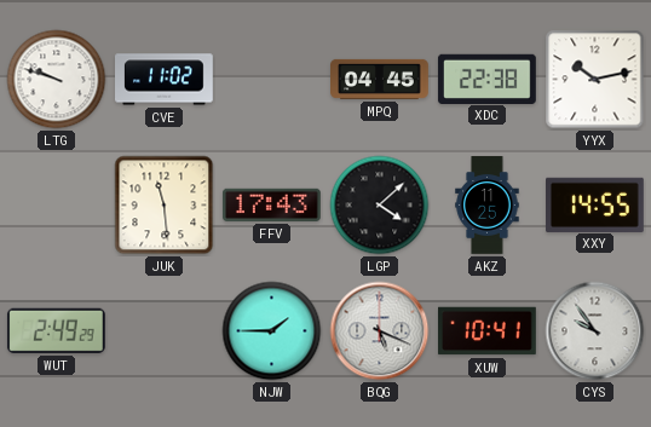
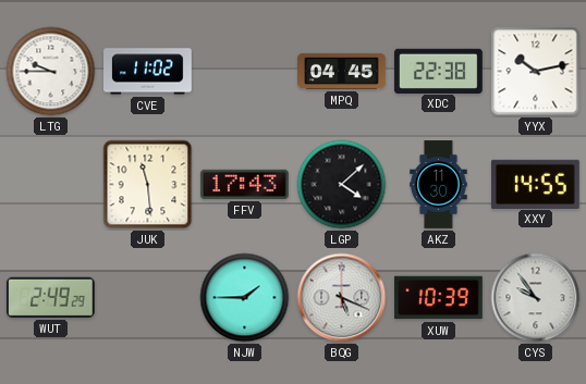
LTG: 9:48 -> 9:45 (51, 72)
AKZ: 11:25 -> 11:30 (439, 185)
XUW: 10:41 -> 10:39 (439, 298)
